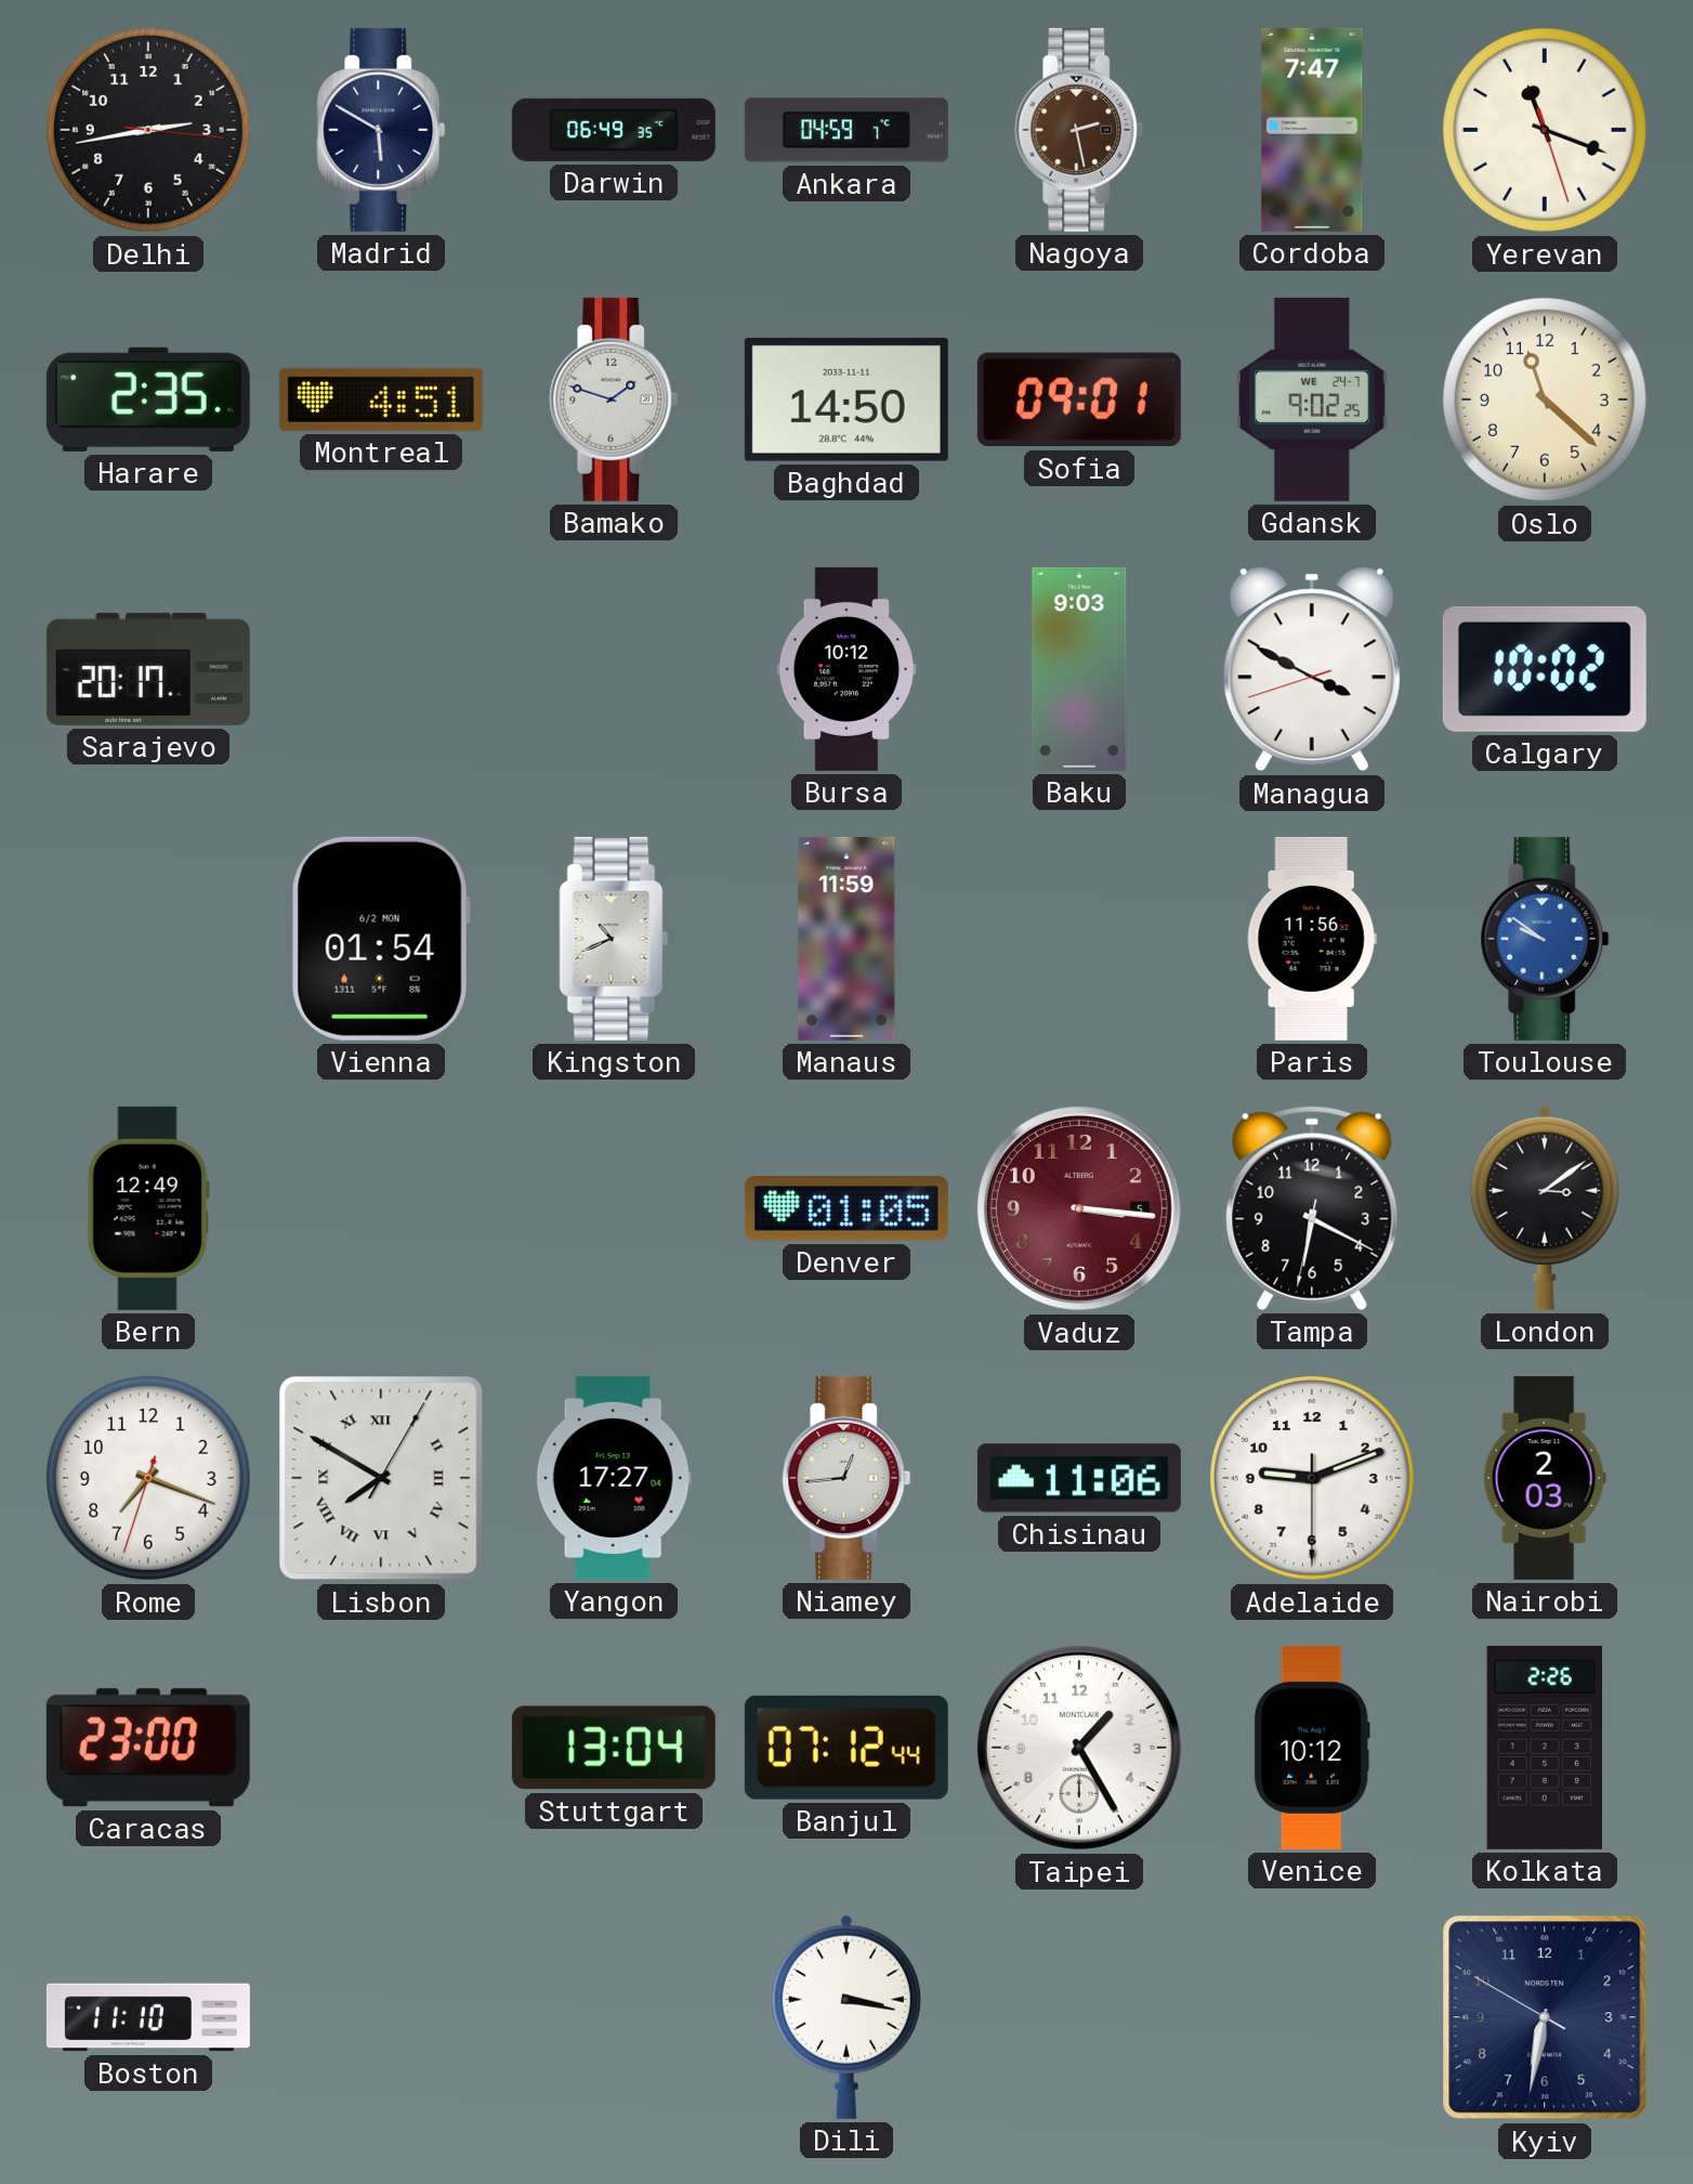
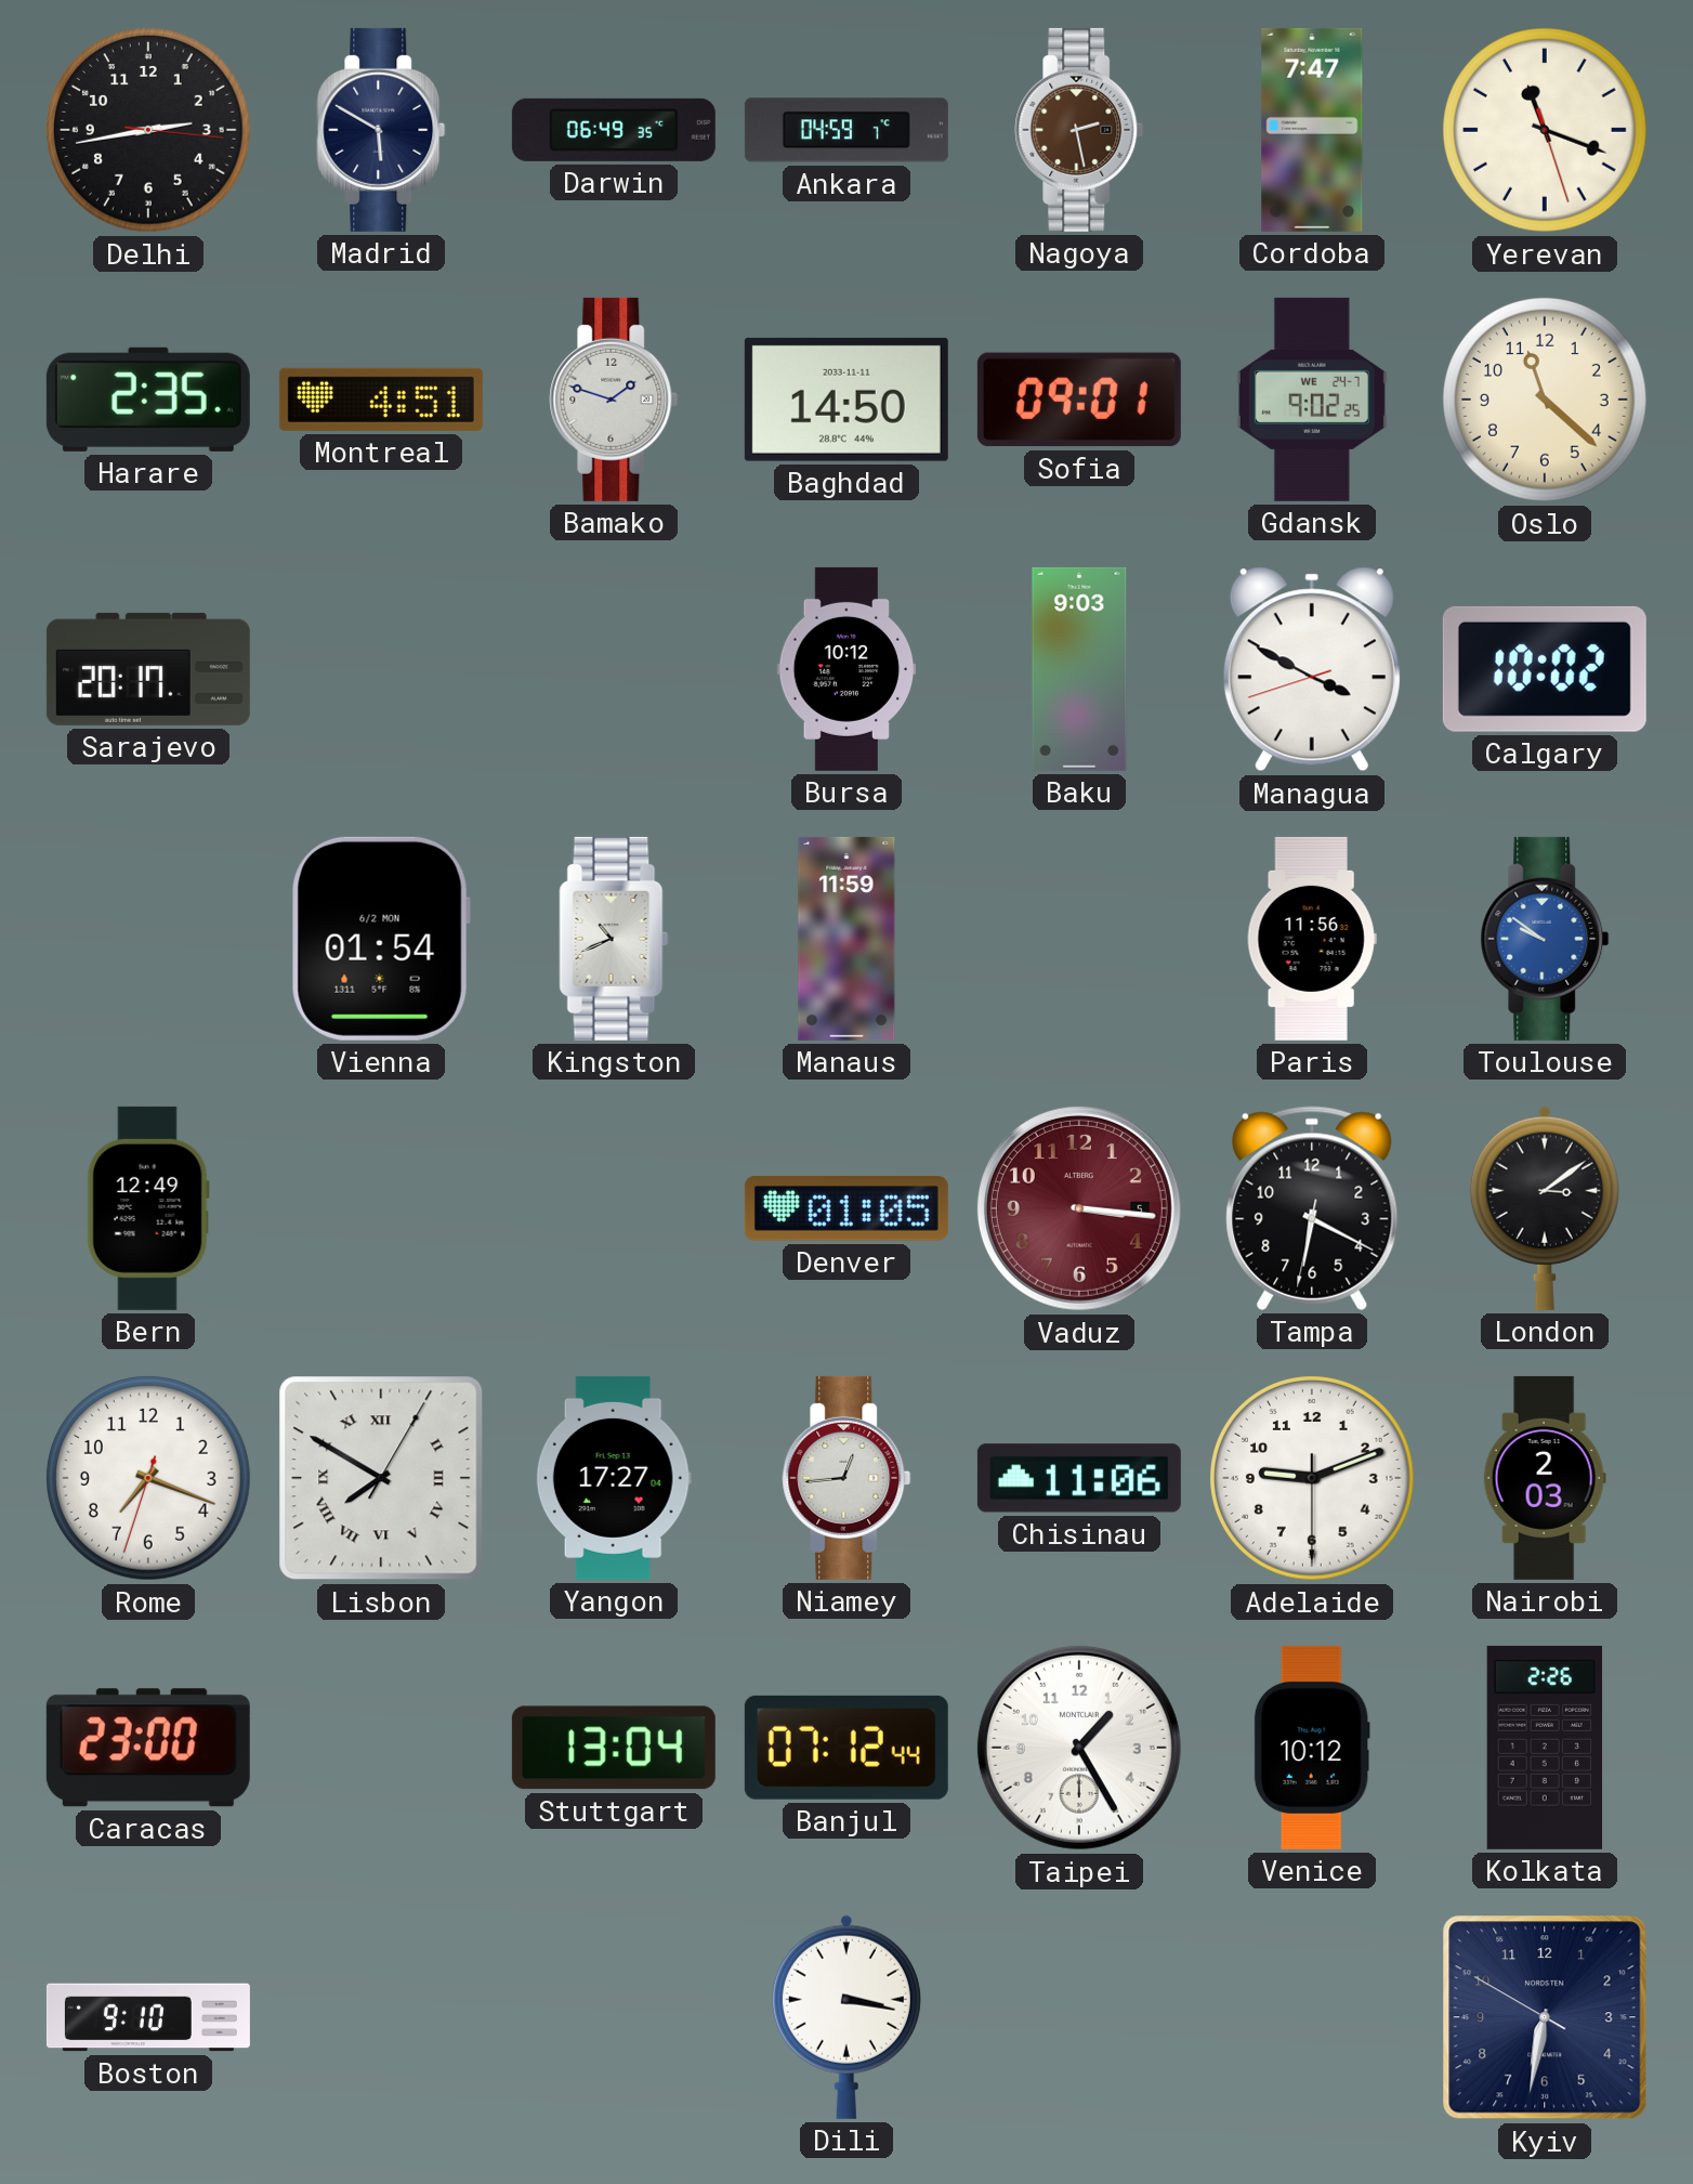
Boston: 11:10 -> 9:10 (148, 2017)
